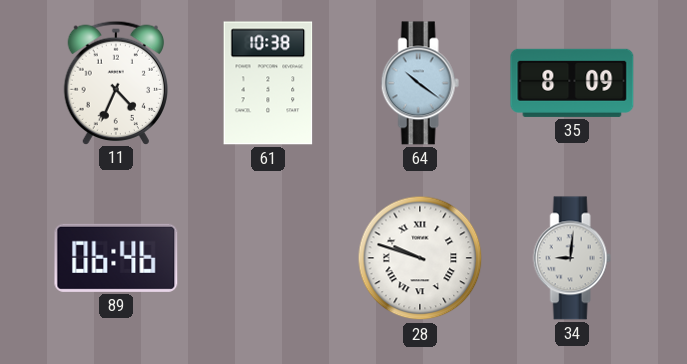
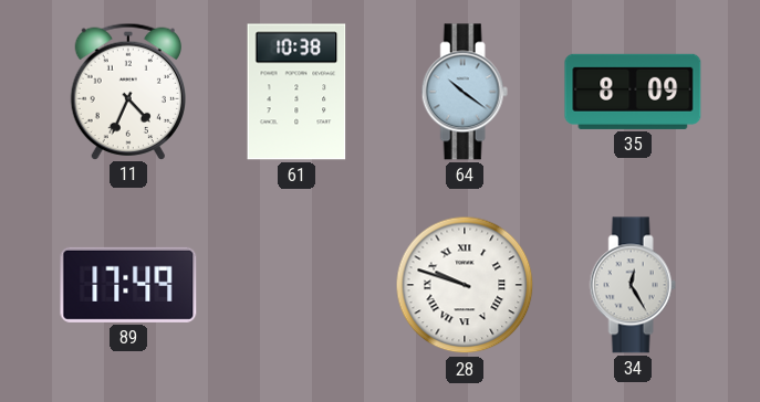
89: 06:46 -> 17:49 (128, 285)
34: 9:01 -> 12:25 (633, 285)
